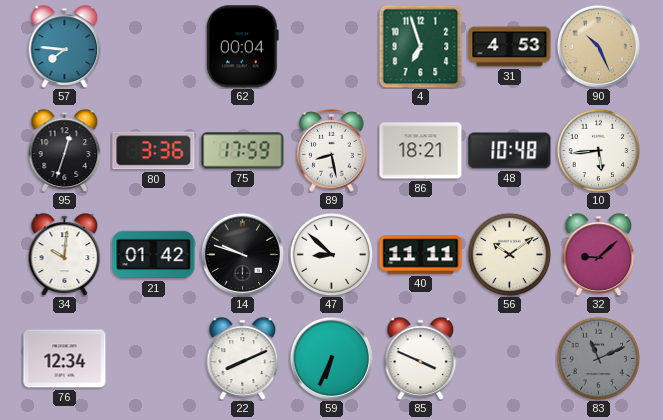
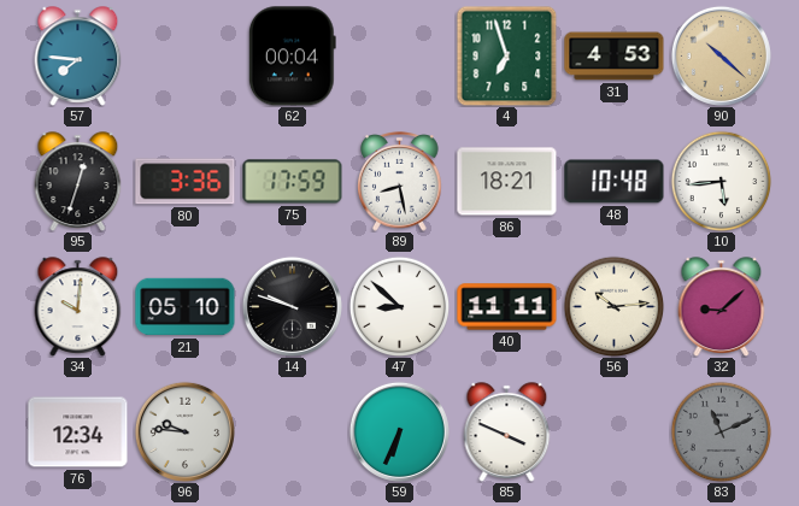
90: 10:26 -> 10:22 (721, 55)
21: 01:42 -> 05:10 (186, 307)
56: 10:09 -> 10:14 (613, 306)
96: none -> 9:46 (184, 431)
22: 8:11 -> none (243, 359)
